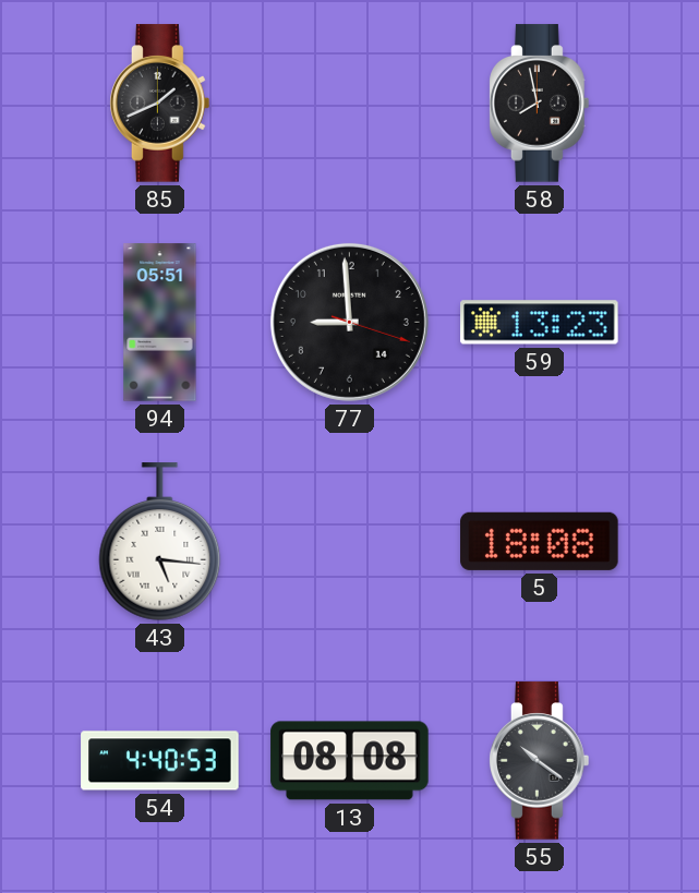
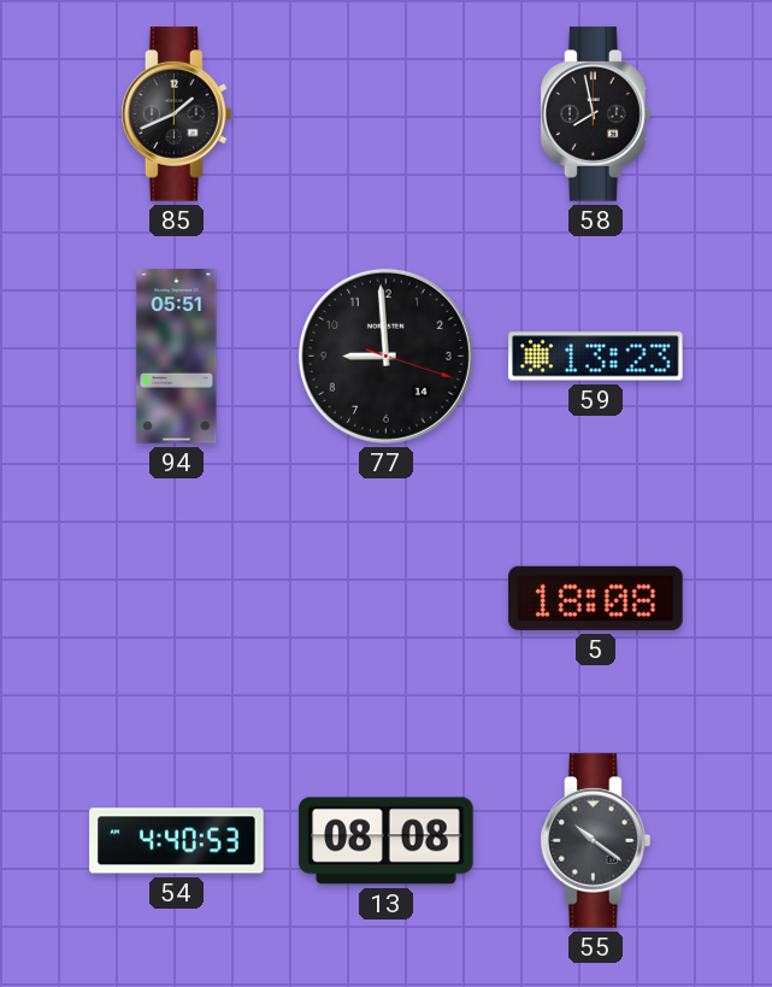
43: 5:16 -> none (160, 542)
